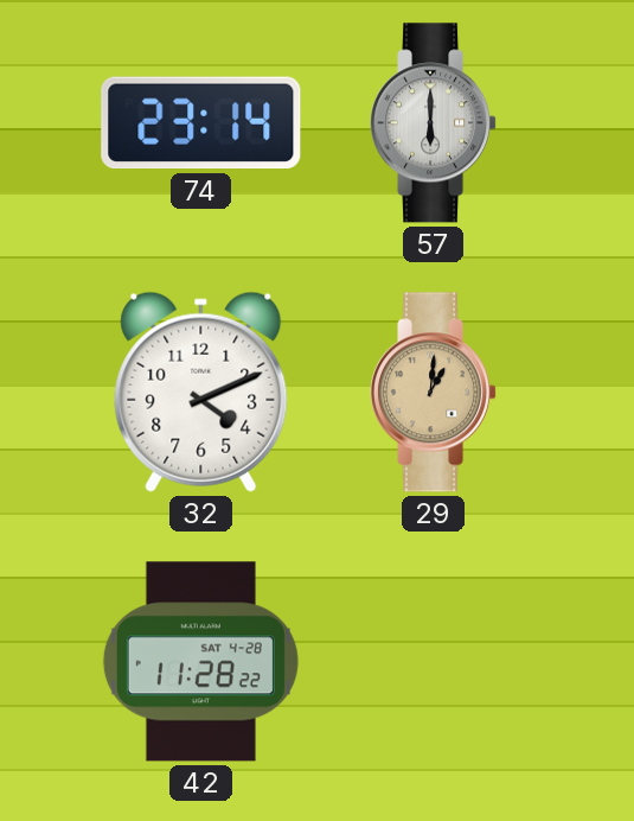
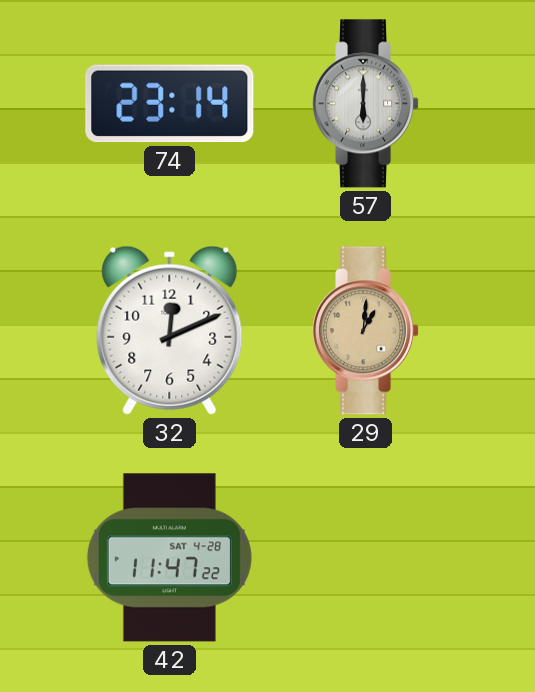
32: 4:11 -> 12:11 (170, 330)
42: 11:28 -> 11:47 (169, 558)
